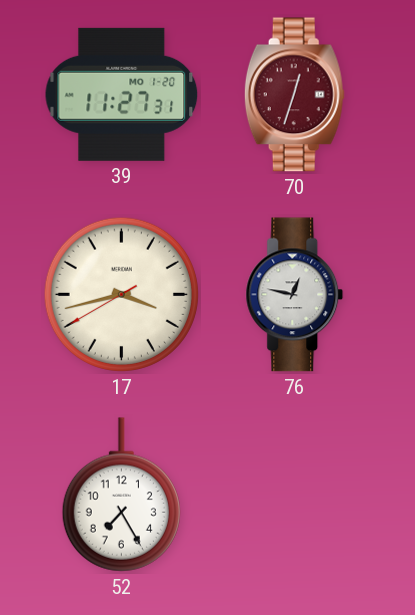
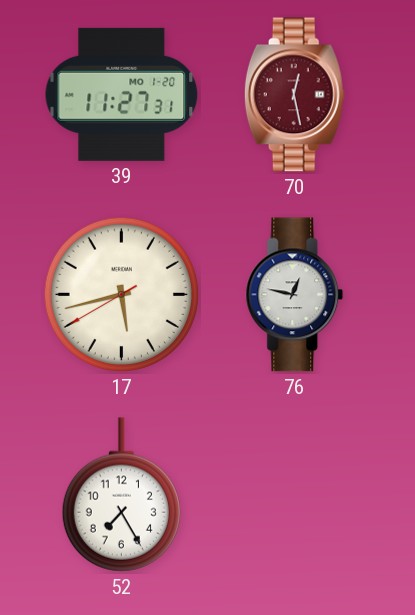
70: 12:33 -> 12:28 (294, 95)
17: 3:42 -> 5:42 (121, 294)
